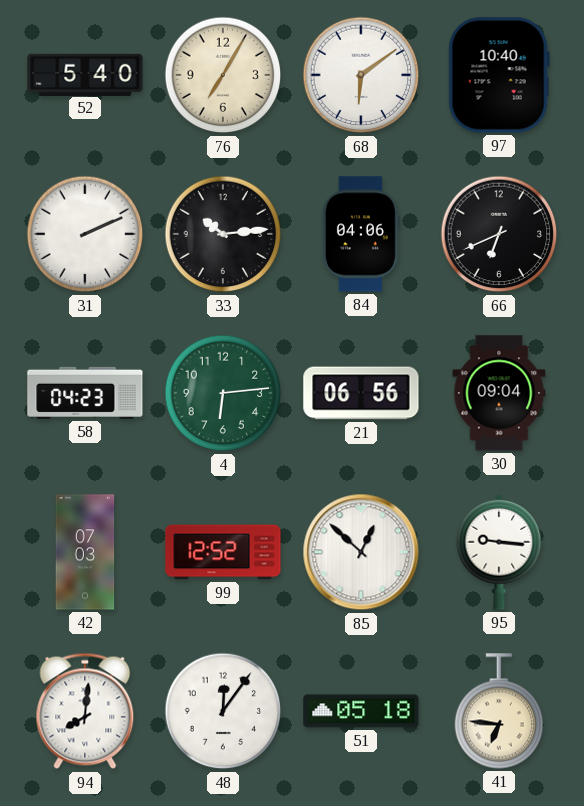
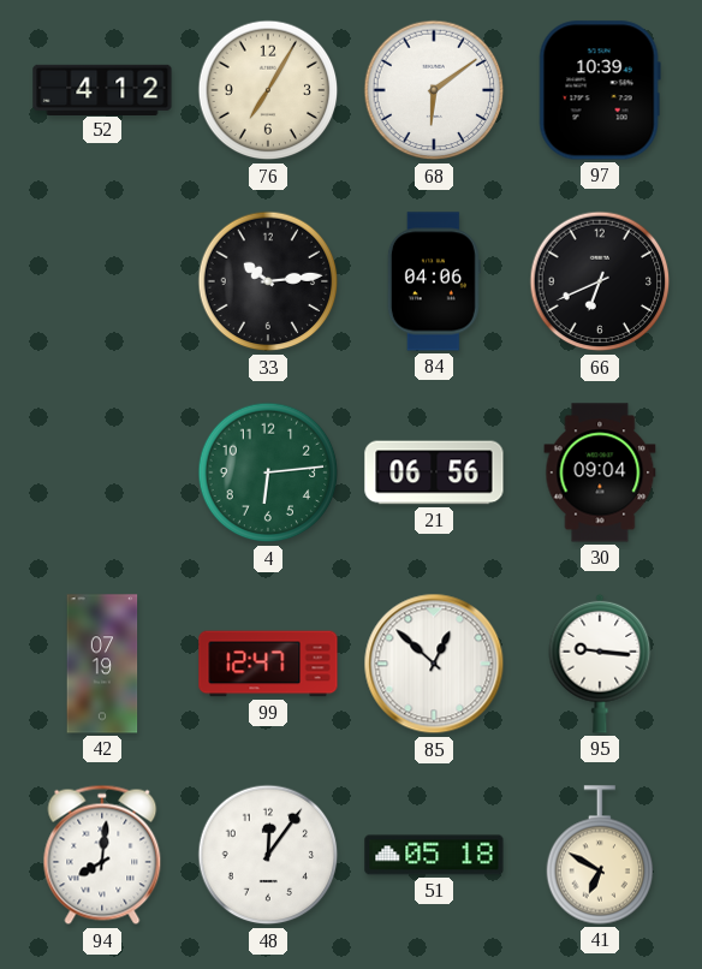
52: 5:40 -> 4:12 (102, 89)
97: 10:40 -> 10:39 (600, 90)
31: 2:11 -> none (85, 234)
58: 04:23 -> none (85, 393)
42: 07:03 -> 07:19 (102, 664)
99: 12:52 -> 12:47 (268, 664)
41: 6:46 -> 6:50 (600, 855)
